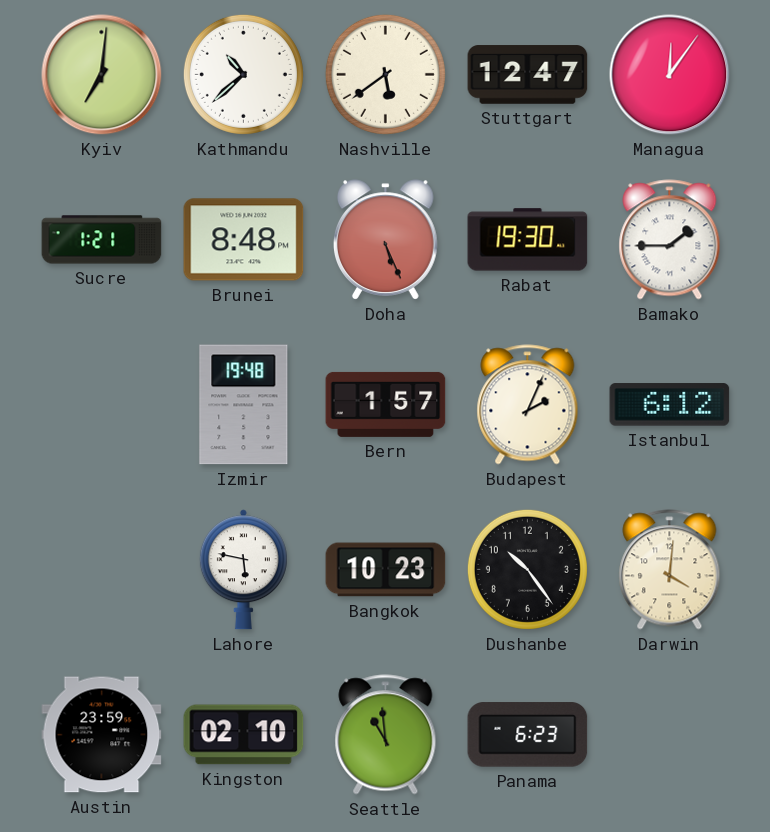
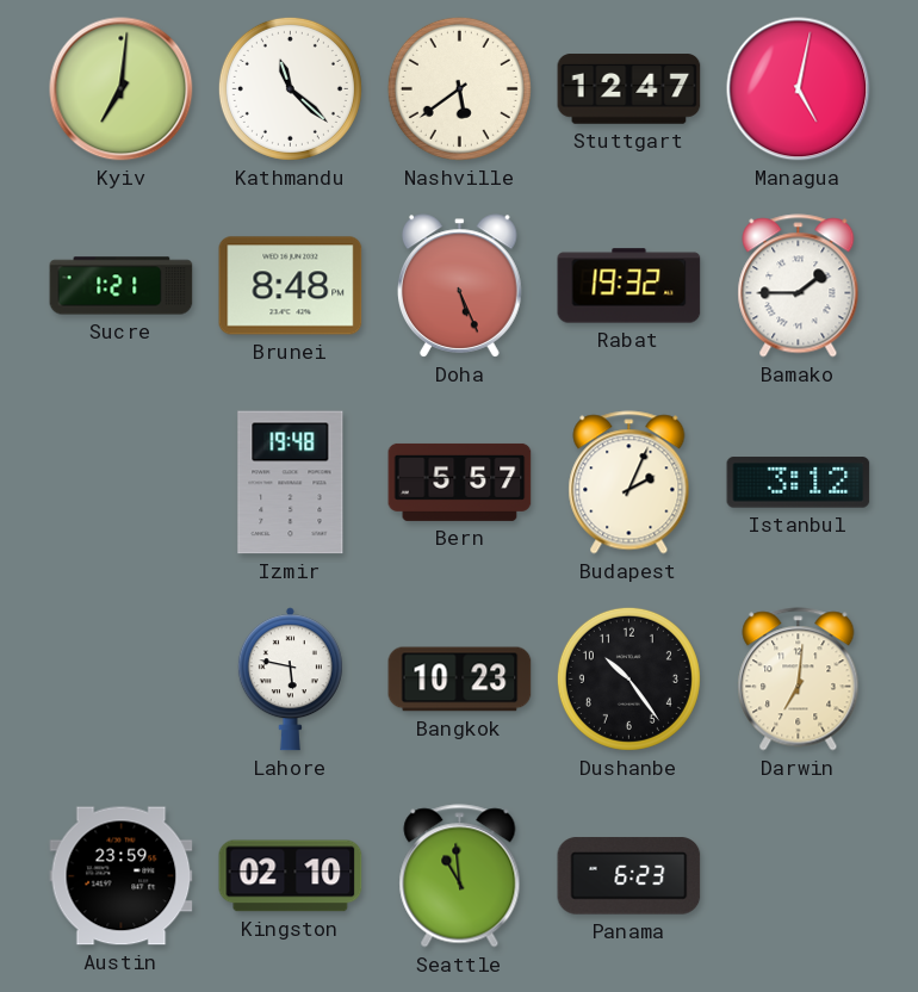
Kathmandu: 10:38 -> 11:22 (290, 88)
Managua: 12:06 -> 5:02 (799, 89)
Rabat: 19:30 -> 19:32 (629, 286)
Bern: 1:57 -> 5:57 (460, 482)
Istanbul: 6:12 -> 3:12 (799, 483)
Darwin: 4:01 -> 7:01 (799, 680)
